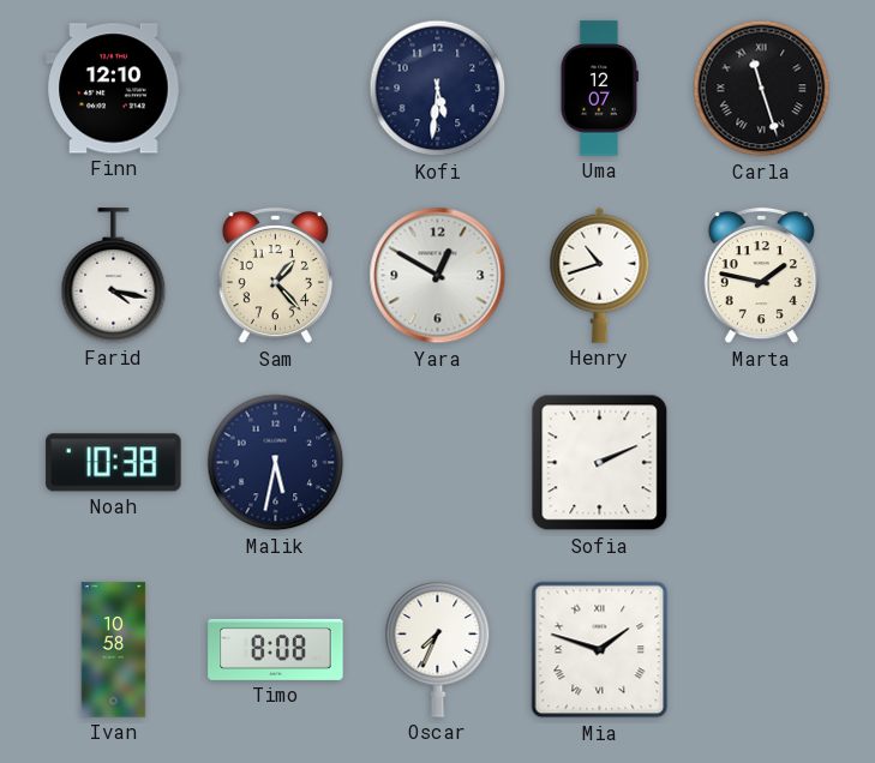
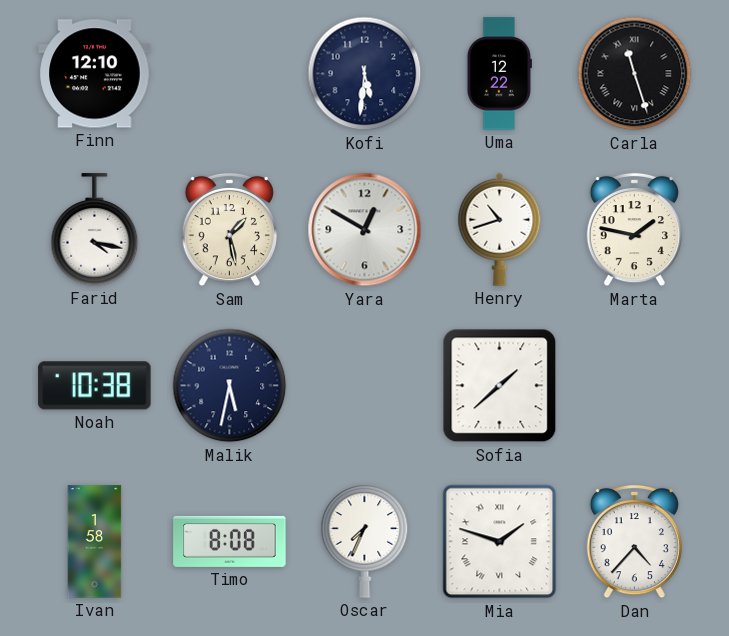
Uma: 12:07 -> 12:22 (499, 74)
Sam: 1:23 -> 1:28 (229, 230)
Sofia: 2:11 -> 1:38 (500, 386)
Ivan: 10:58 -> 1:58 (95, 542)
Dan: none -> 4:37 (634, 542)
